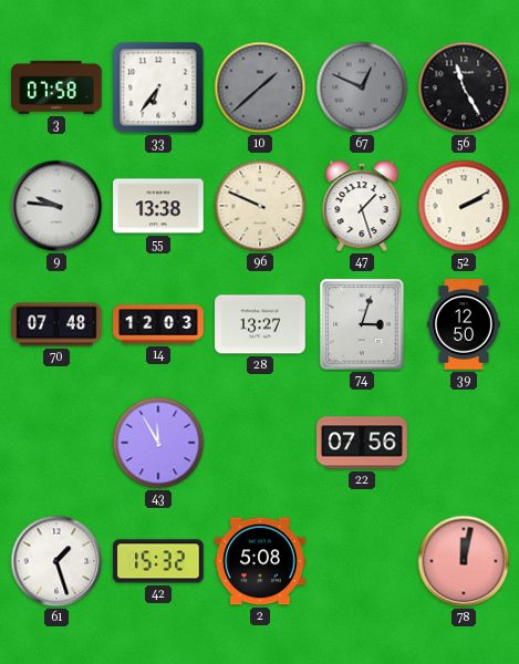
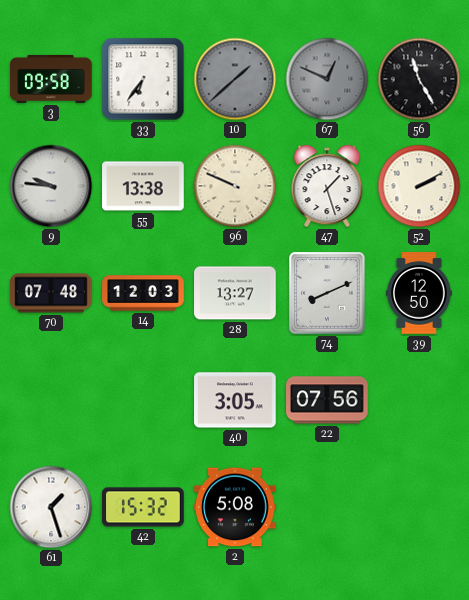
3: 07:58 -> 09:58 (51, 79)
74: 3:03 -> 8:11 (327, 293)
43: 11:55 -> none (158, 443)
40: none -> 3:05 (235, 400)
78: 12:02 -> none (464, 561)
